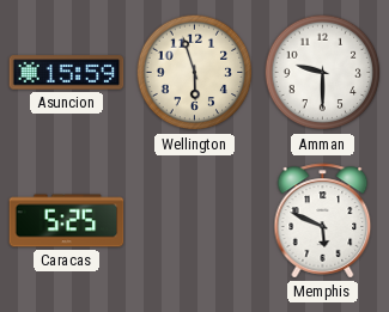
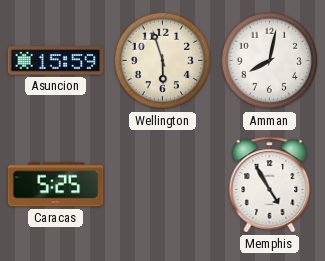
Amman: 9:30 -> 8:02 (270, 61)
Memphis: 5:49 -> 4:55 (270, 185)
